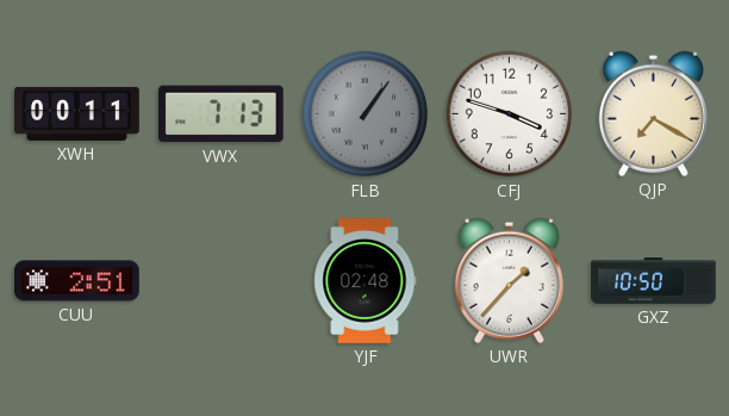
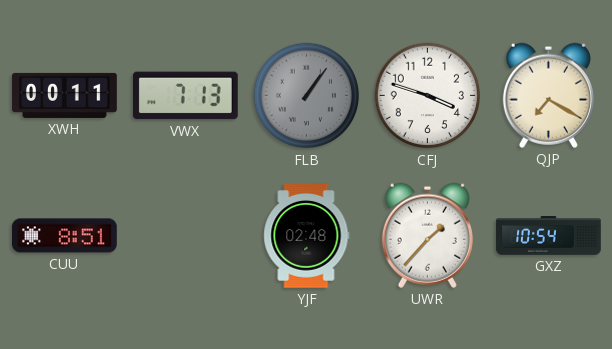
CUU: 2:51 -> 8:51 (65, 236)
GXZ: 10:50 -> 10:54 (549, 236)
